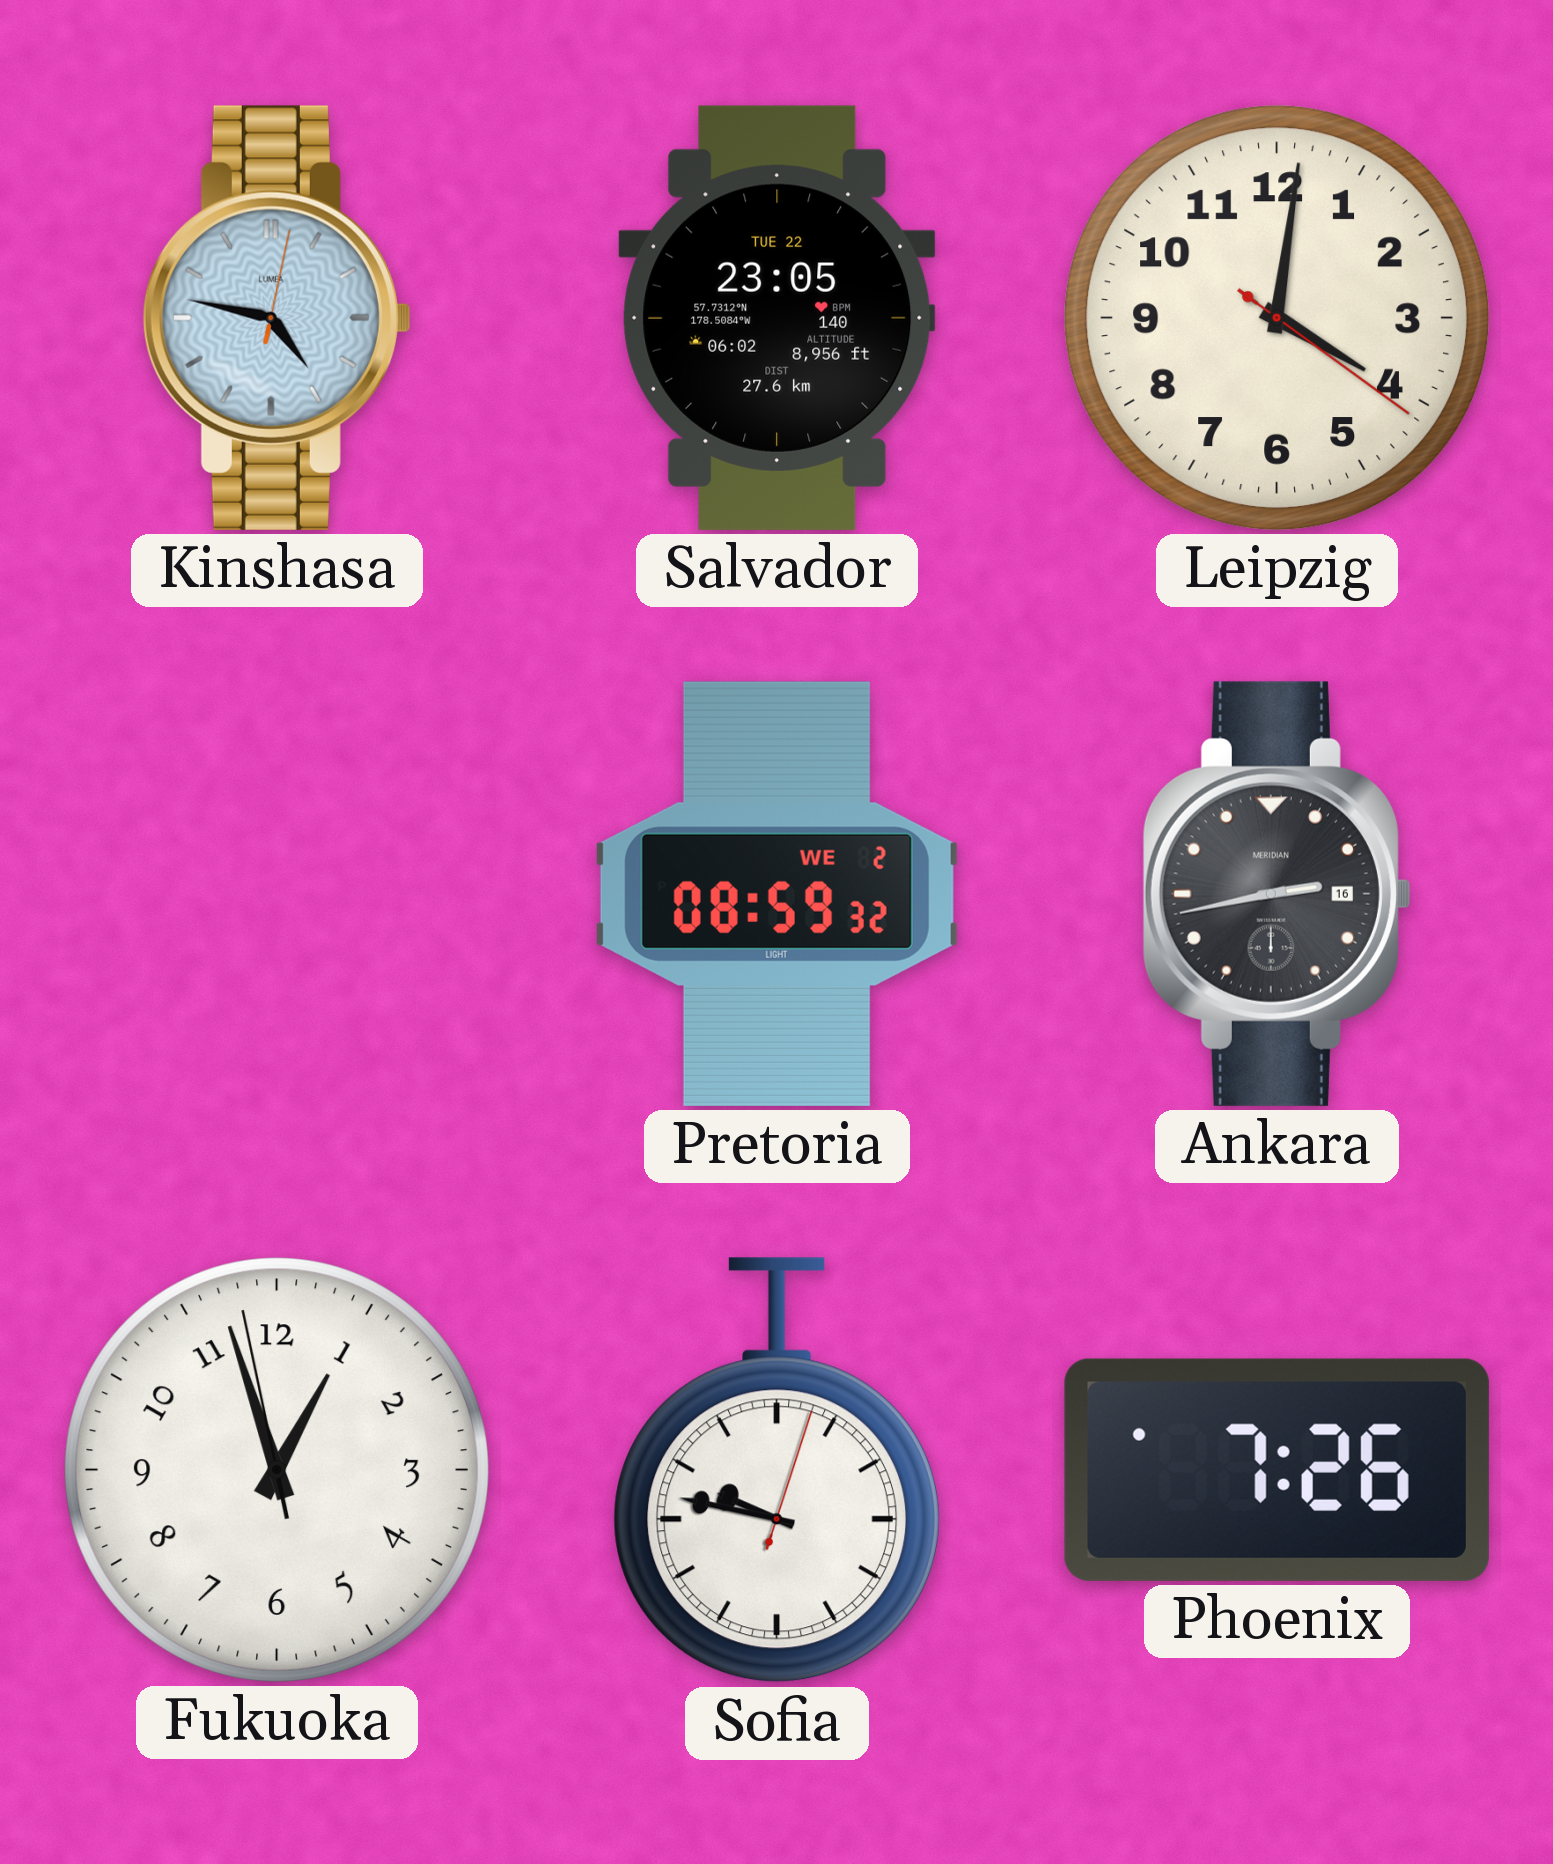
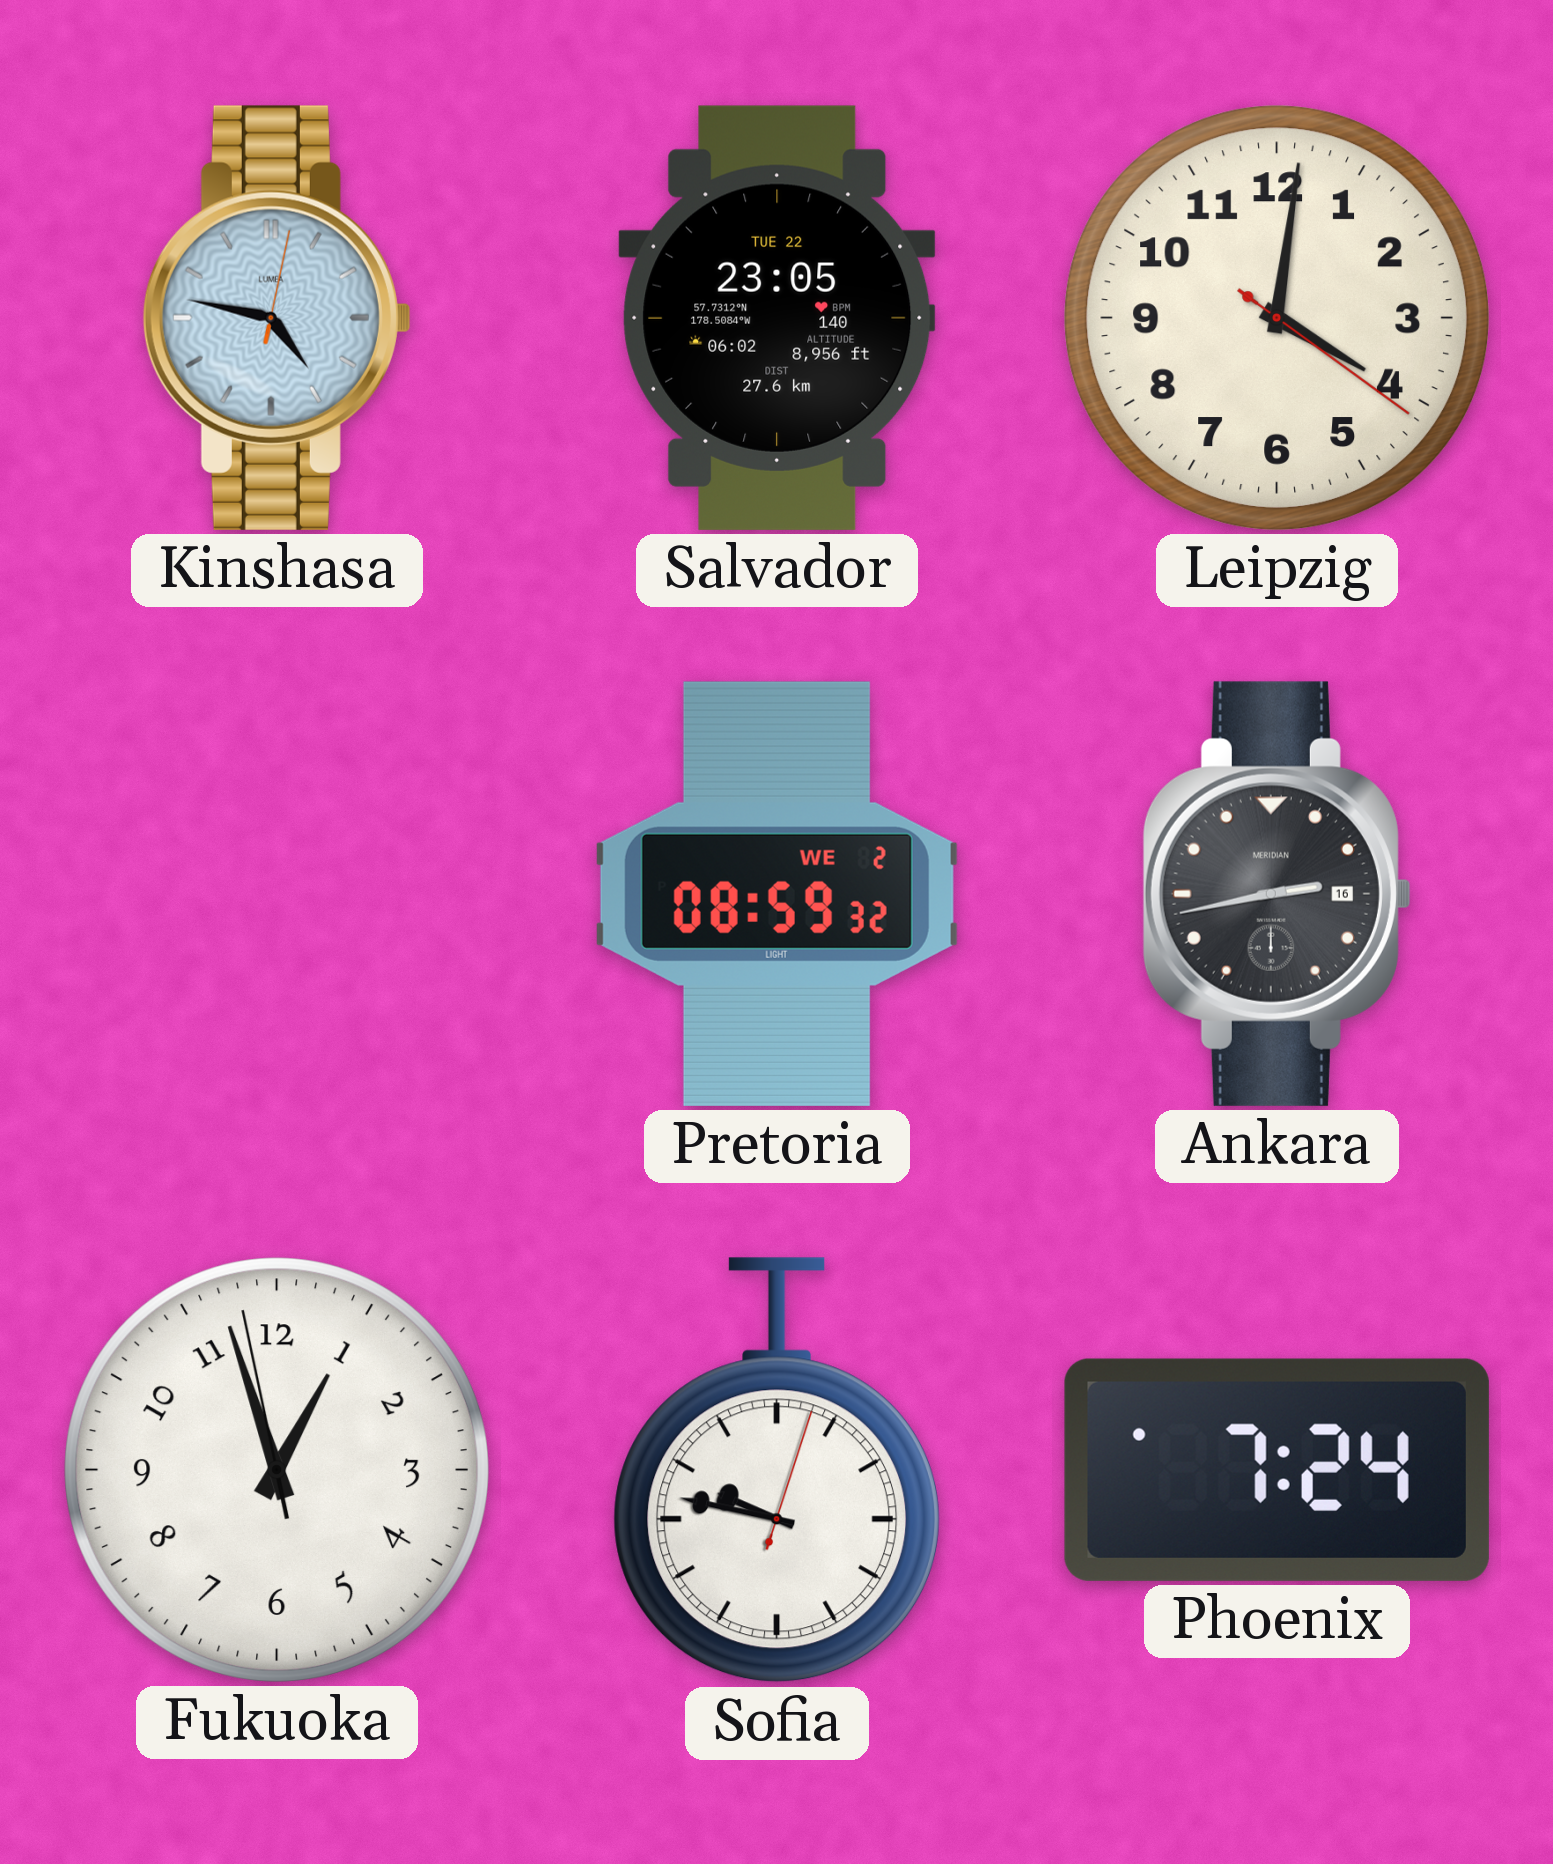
Phoenix: 7:26 -> 7:24 (1277, 1470)
